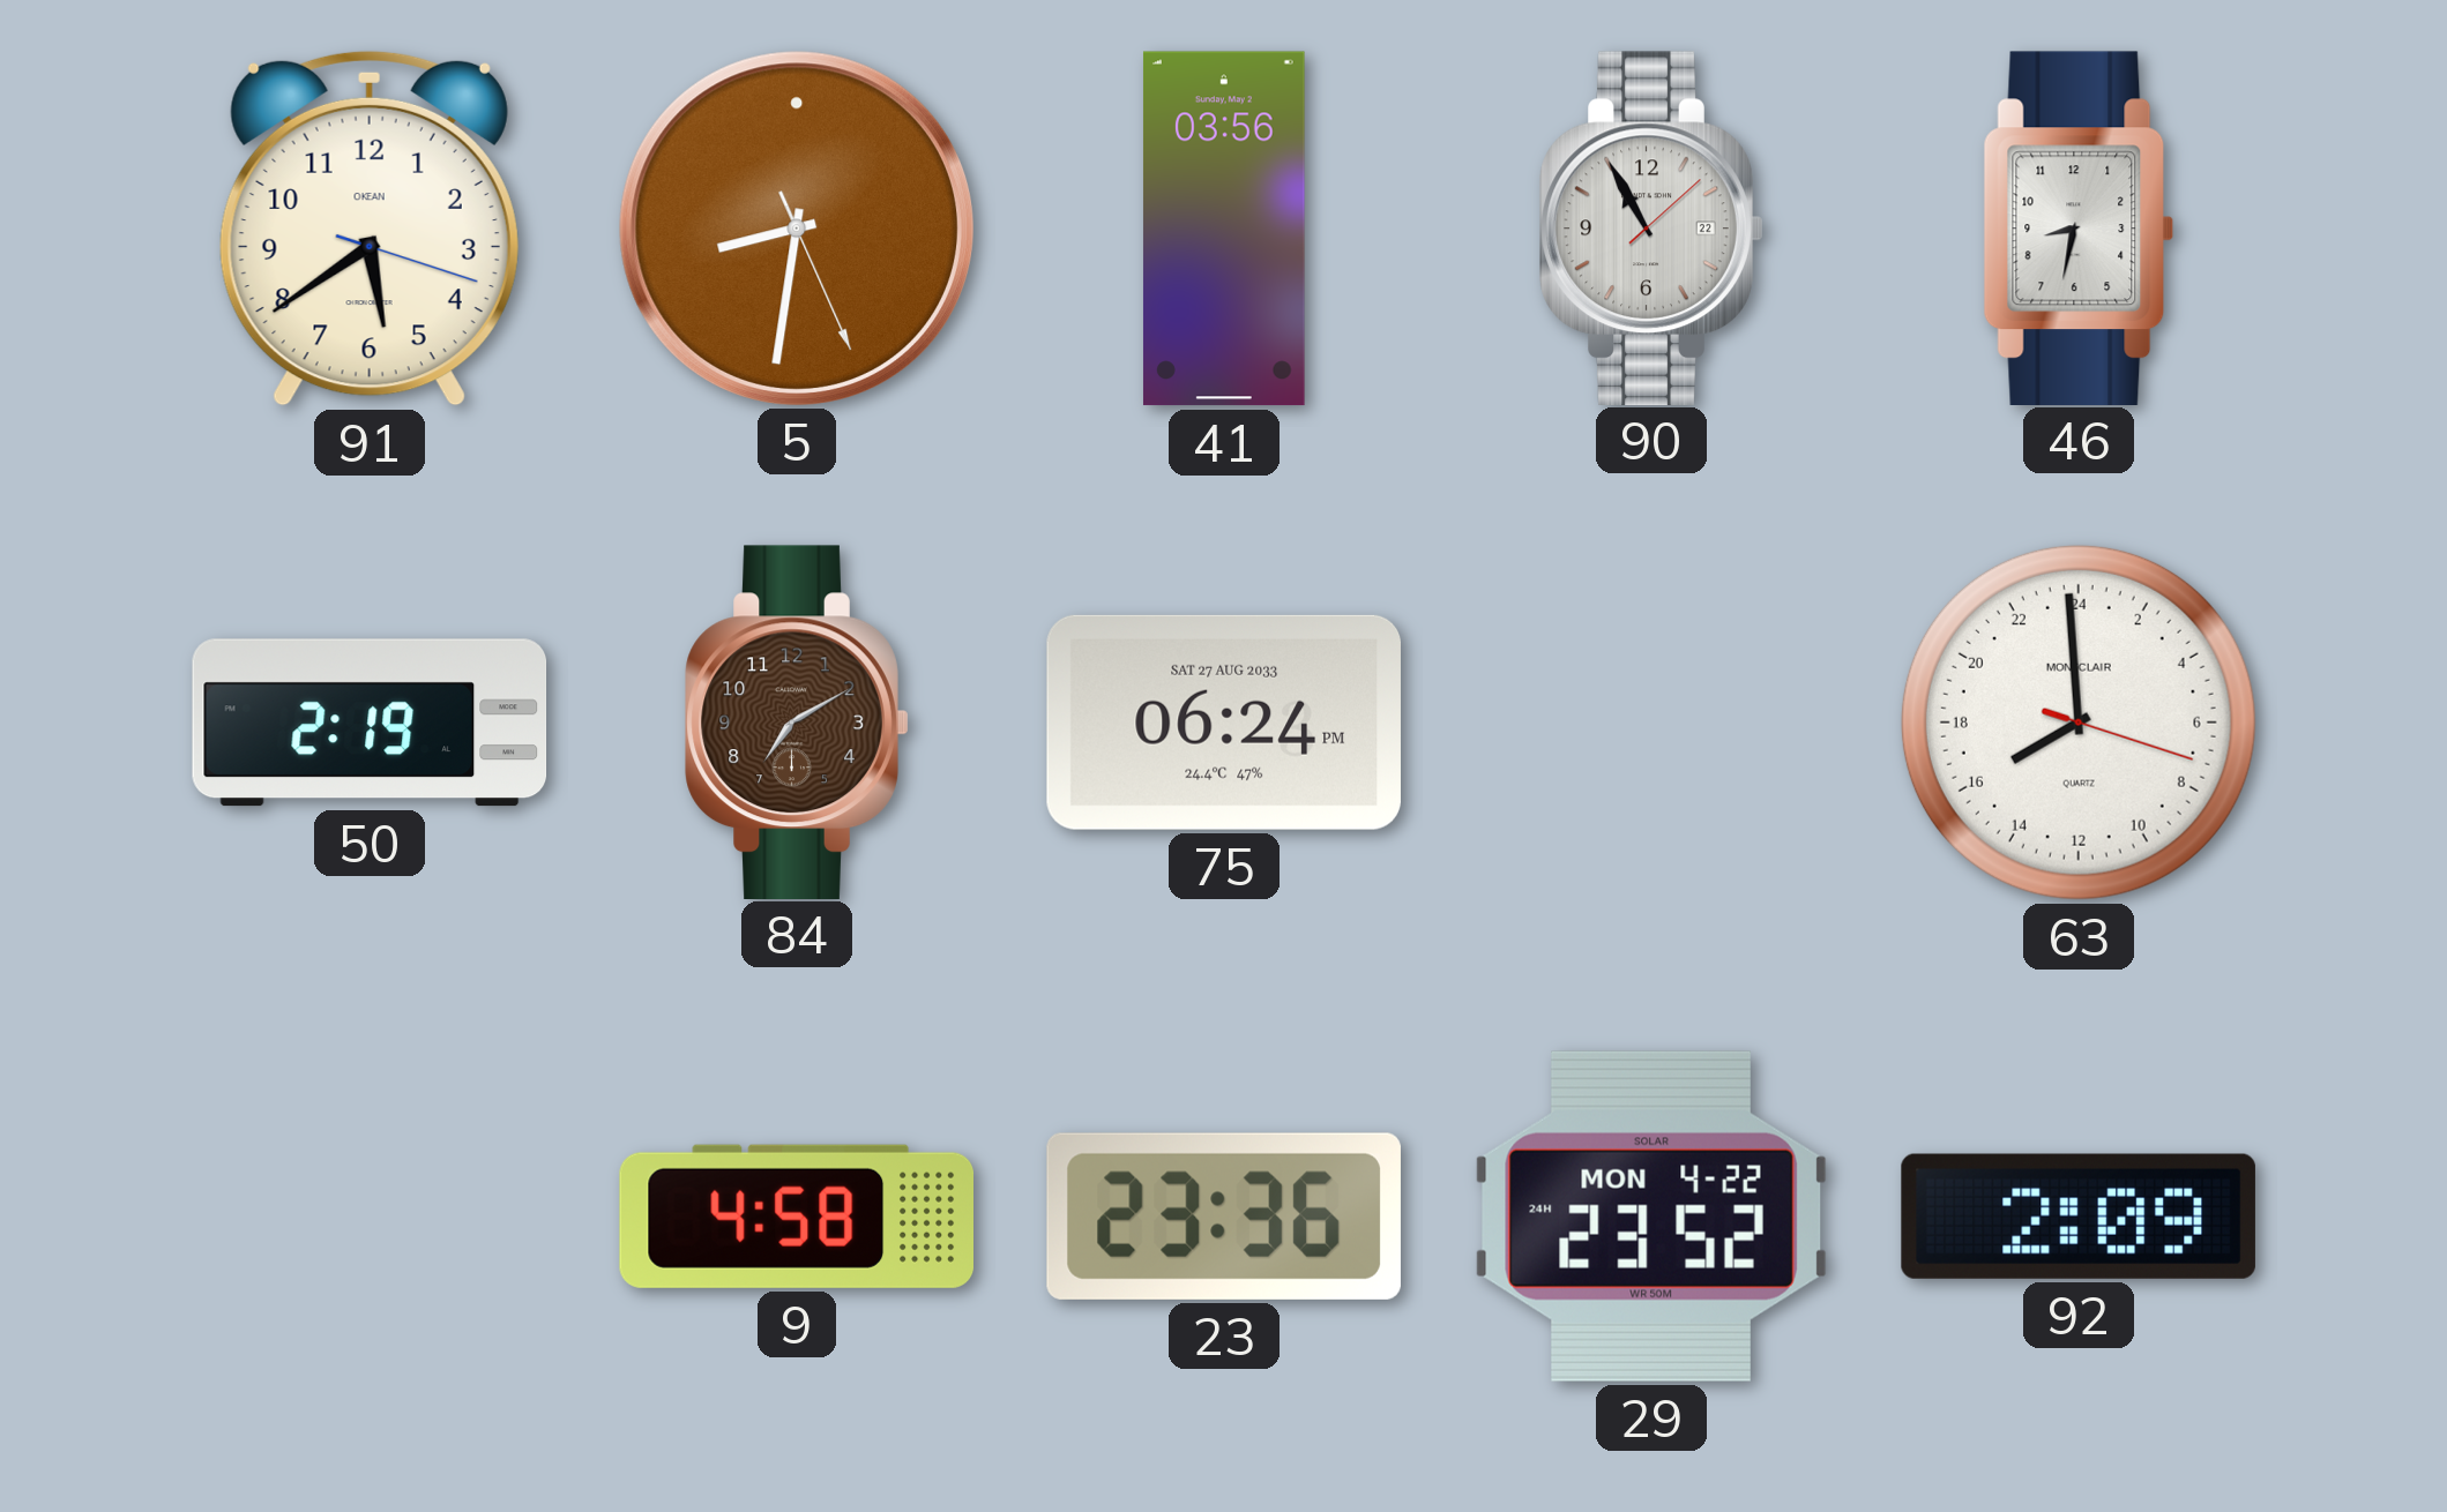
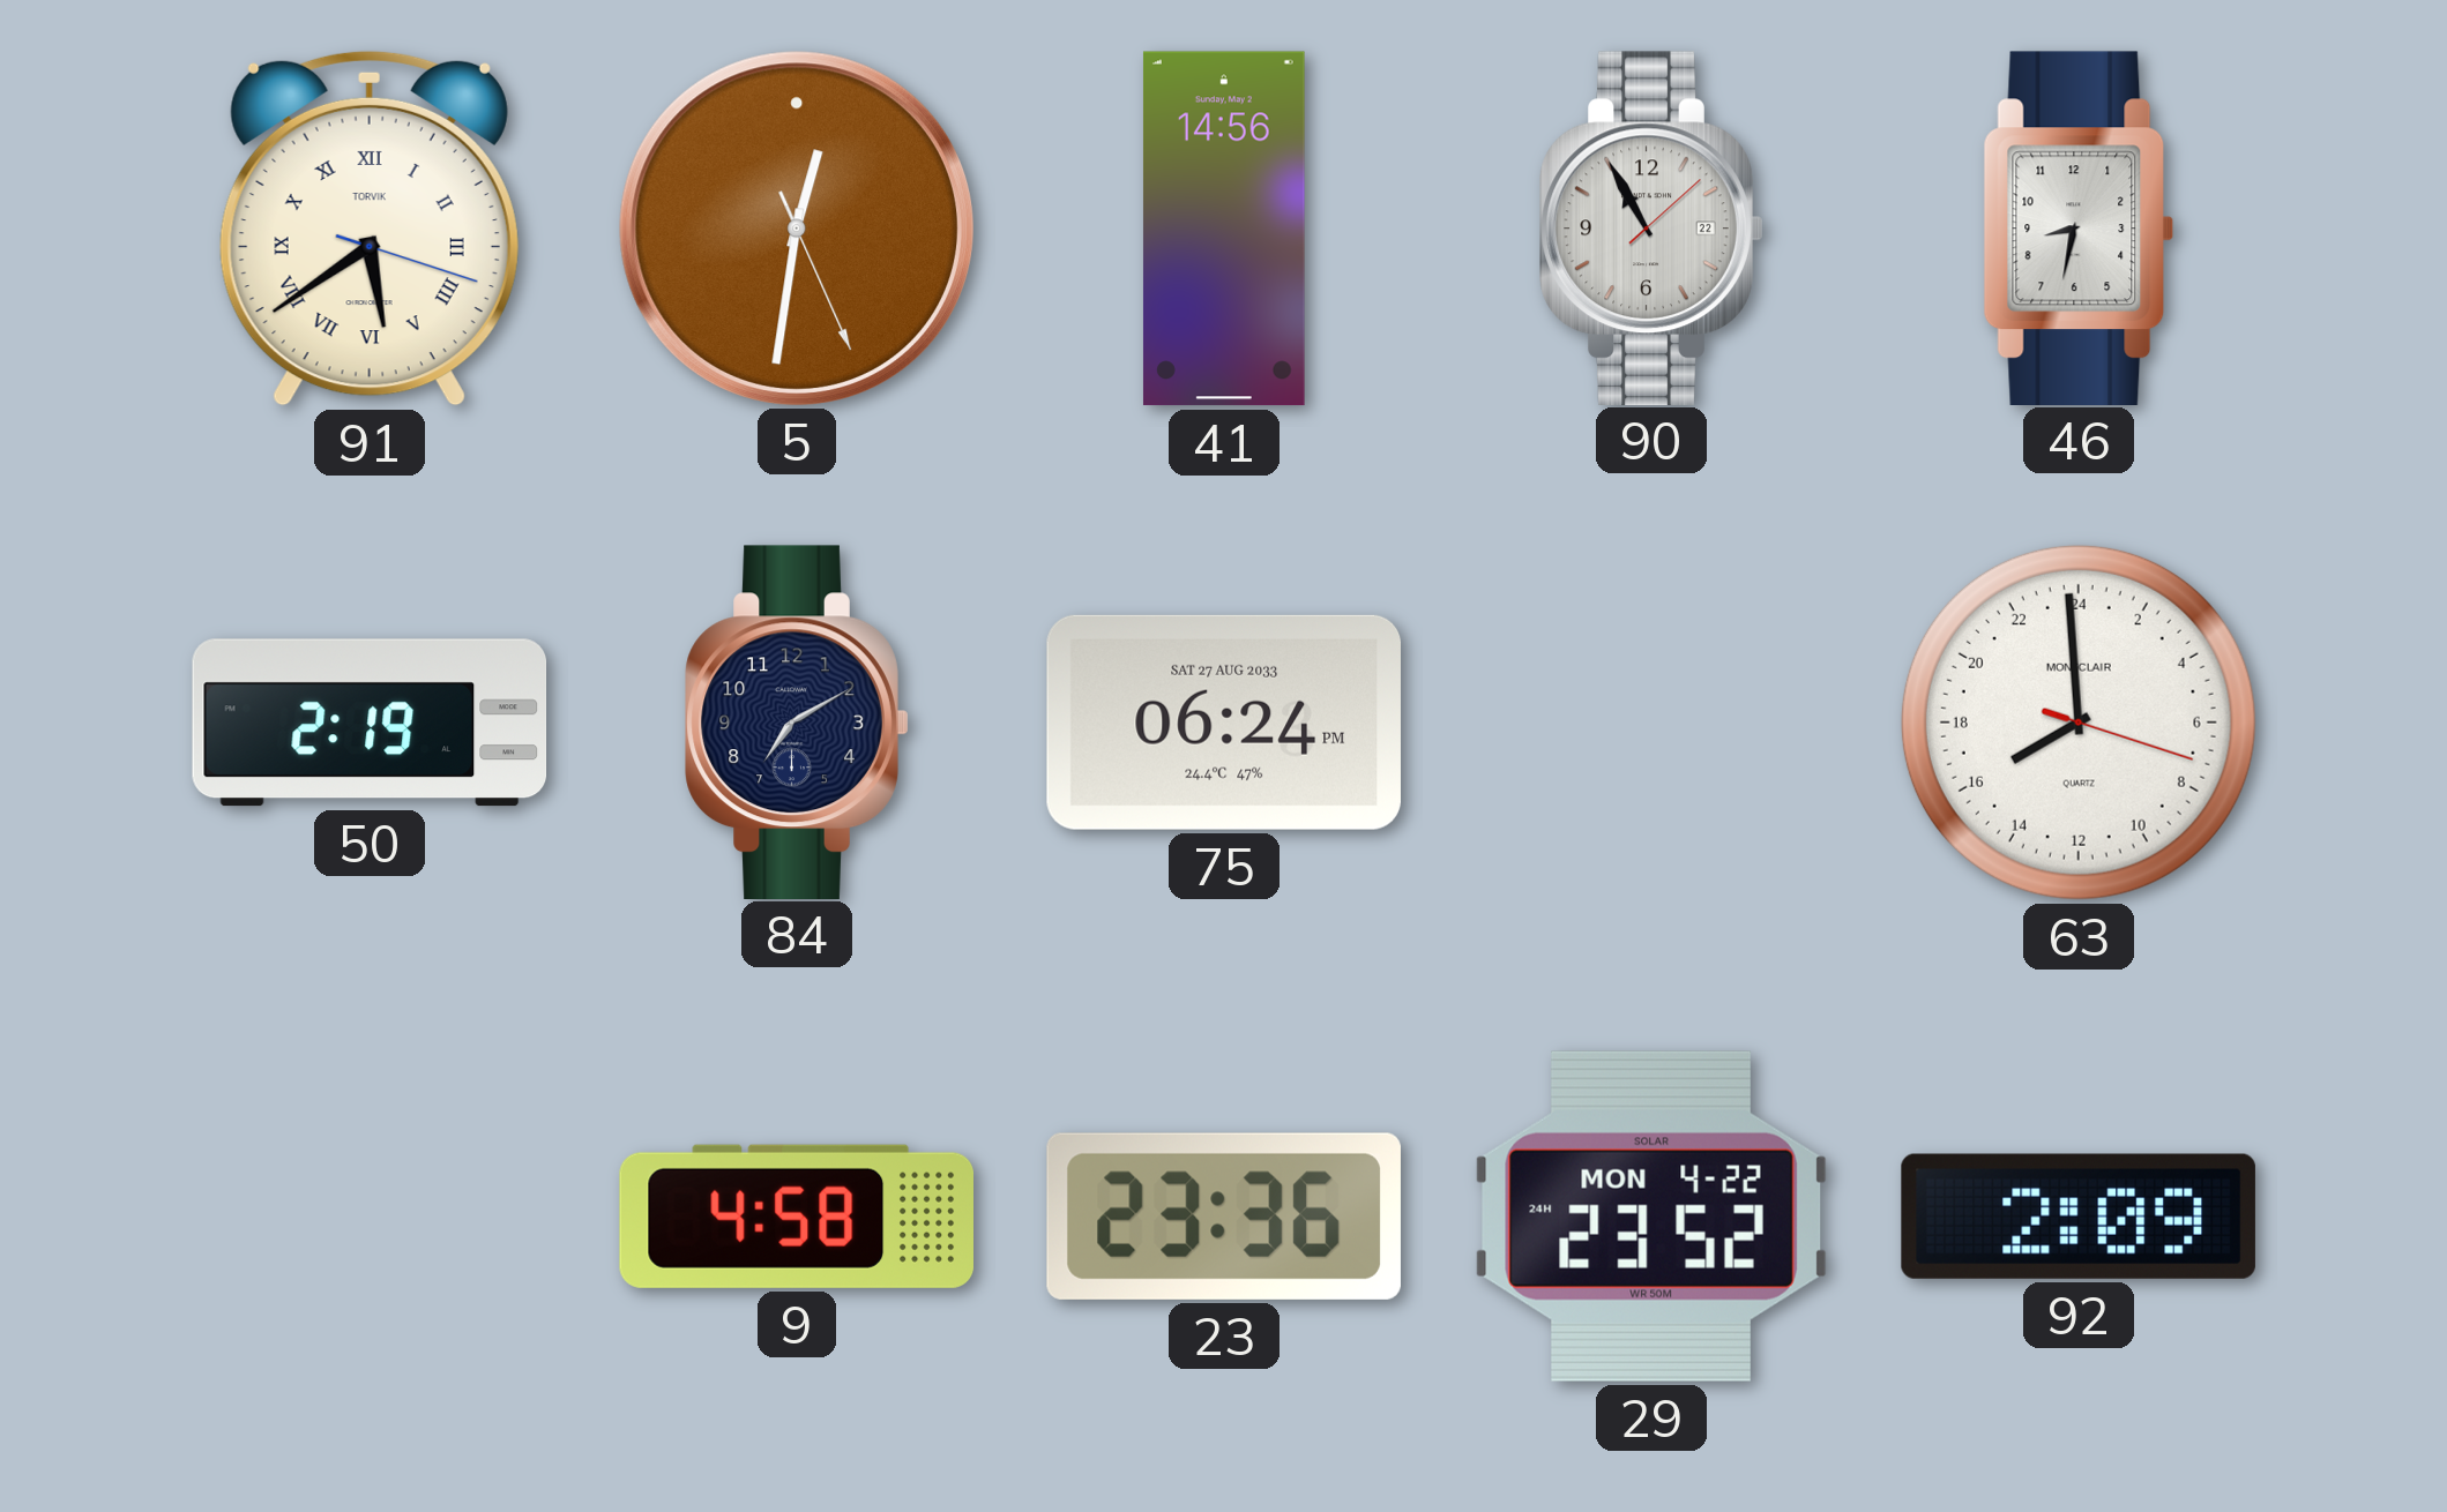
91 numerals: Arabic -> Roman (370, 229)
91 brand: OKEAN -> TORVIK (370, 229)
5: 8:31 -> 12:31 (797, 229)
41: 03:56 -> 14:56 (1224, 229)
84 dial: brown -> navy (797, 721)
